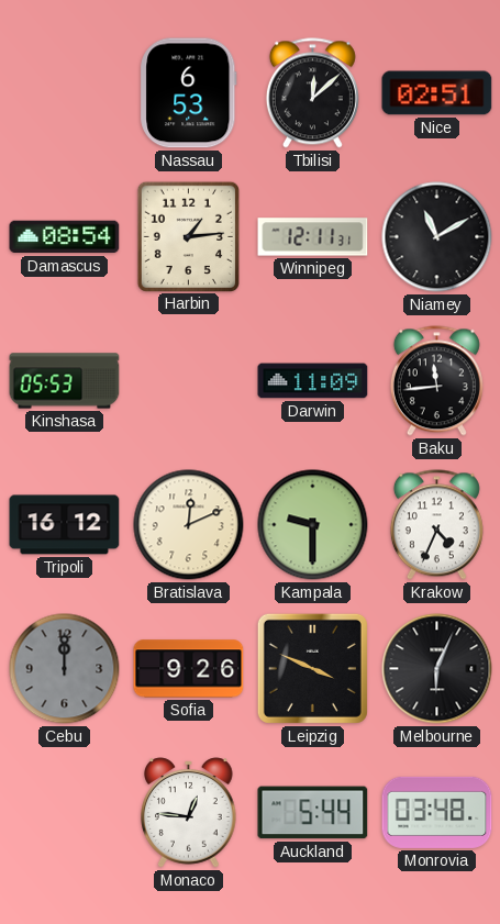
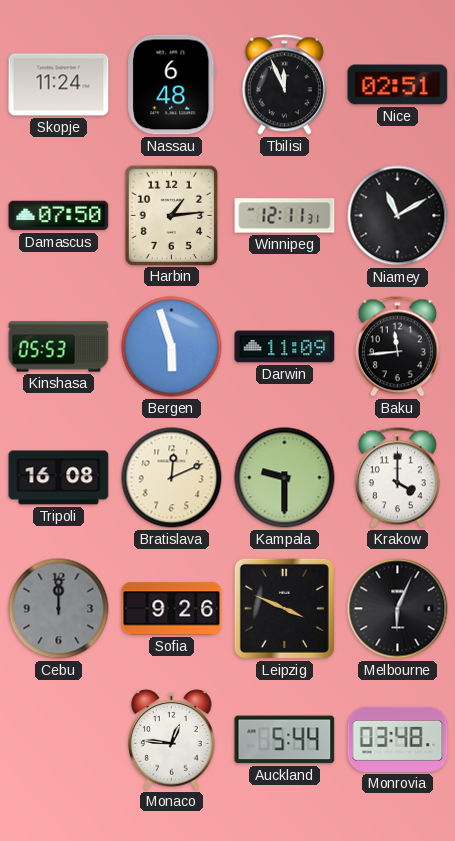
Skopje: none -> 11:24 (59, 85)
Nassau: 6:53 -> 6:48 (172, 85)
Tbilisi: 12:08 -> 11:56 (284, 85)
Damascus: 08:54 -> 07:50 (59, 216)
Bergen: none -> 5:57 (172, 347)
Tripoli: 16:12 -> 16:08 (59, 478)
Krakow: 4:34 -> 4:00 (397, 478)
